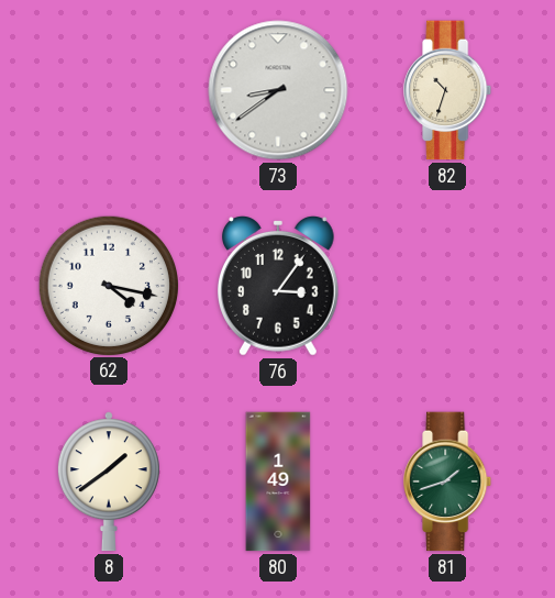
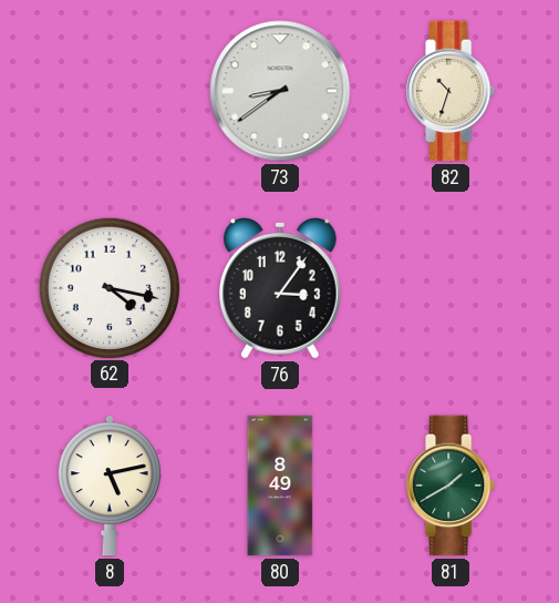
8: 1:39 -> 5:13 (110, 486)
80: 1:49 -> 8:49 (280, 486)
81: 1:42 -> 1:40 (452, 486)
